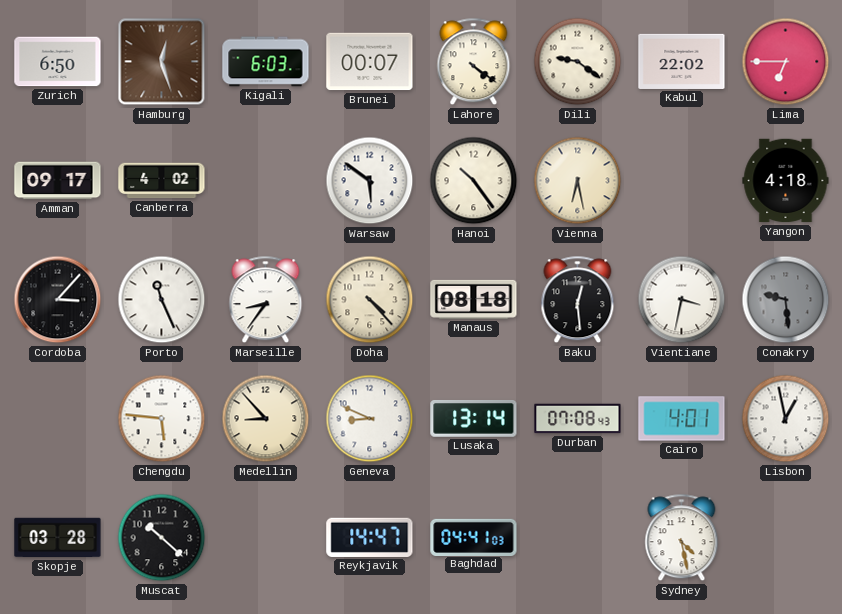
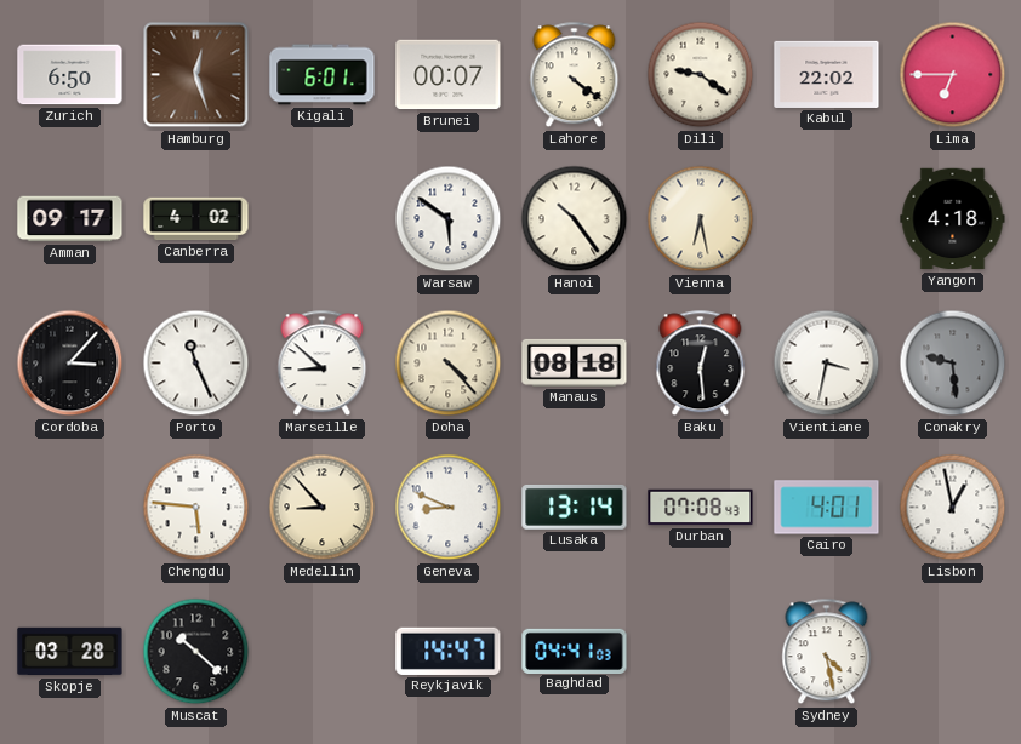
Kigali: 6:03 -> 6:01 (323, 75)
Marseille: 8:36 -> 8:52 (323, 364)
